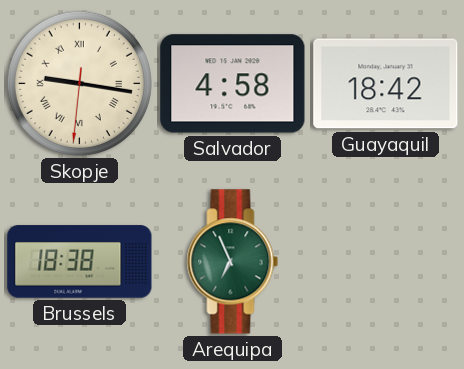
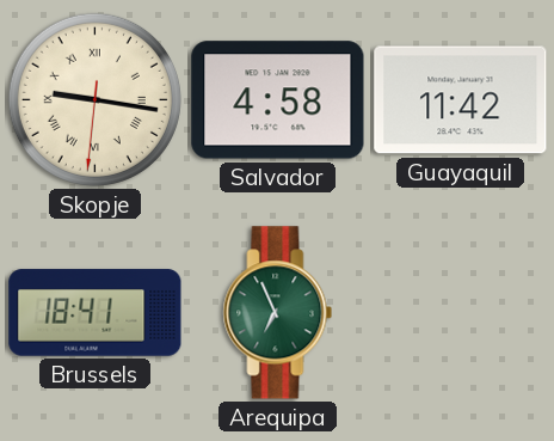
Guayaquil: 18:42 -> 11:42 (461, 100)
Brussels: 18:38 -> 18:41 (96, 313)
